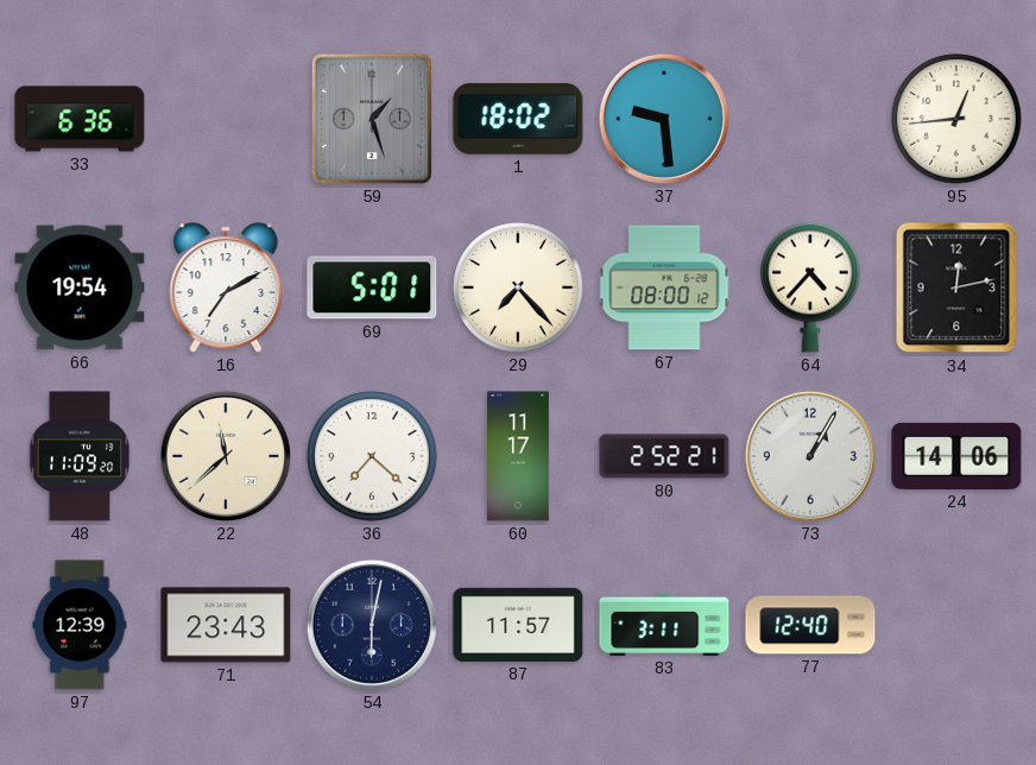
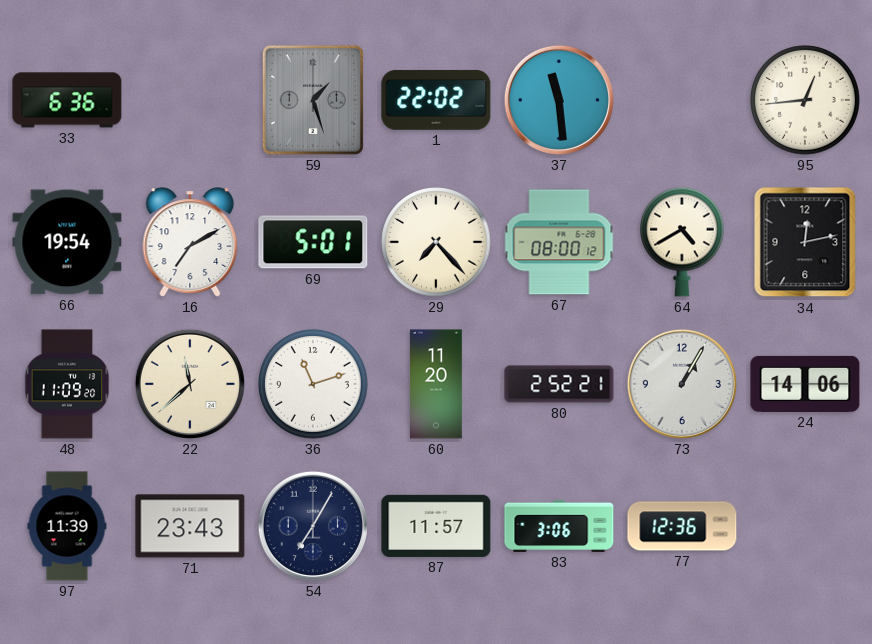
1: 18:02 -> 22:02 (436, 100)
37: 9:29 -> 11:29 (559, 100)
64: 4:37 -> 4:40 (683, 242)
36: 7:22 -> 11:12 (313, 384)
60: 11:17 -> 11:20 (436, 384)
97: 12:39 -> 11:39 (67, 526)
54: 6:02 -> 7:05 (313, 526)
83: 3:11 -> 3:06 (559, 526)
77: 12:40 -> 12:36 (682, 526)
